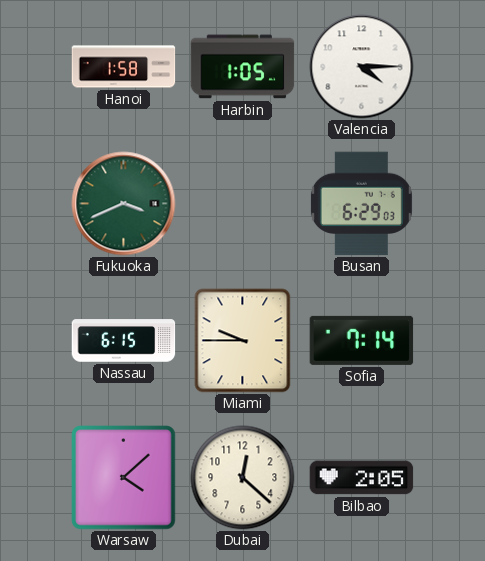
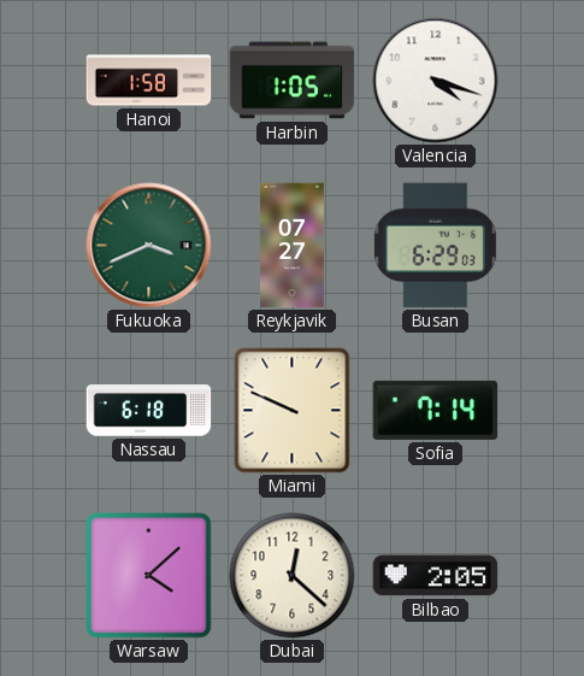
Valencia: 4:15 -> 4:18 (436, 81)
Reykjavik: none -> 07:27 (293, 246)
Nassau: 6:15 -> 6:18 (149, 411)
Miami: 9:45 -> 9:49 (293, 411)
